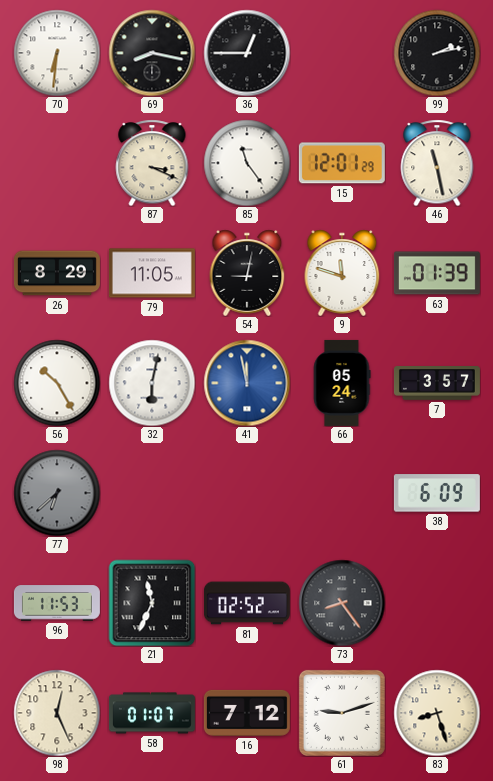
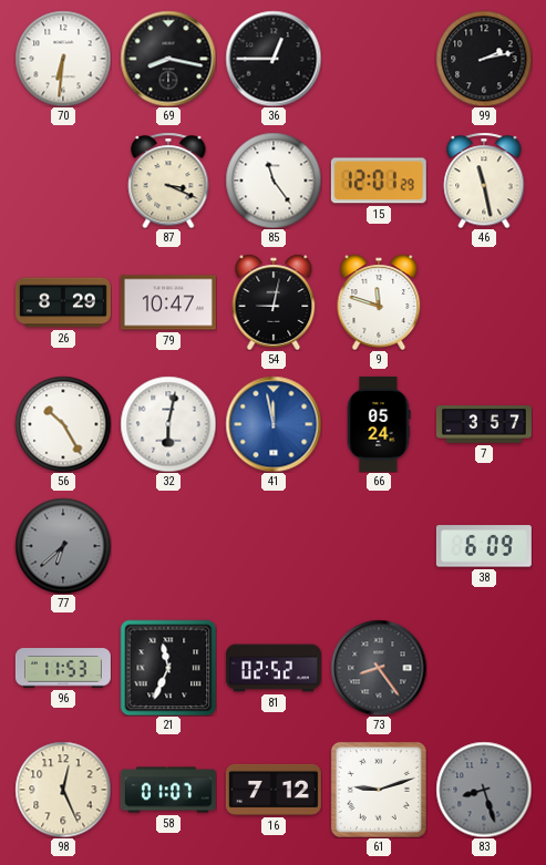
79: 11:05 -> 10:47 (168, 302)
63: 01:39 -> none (437, 273)
83 dial: cream -> grey (484, 790)
